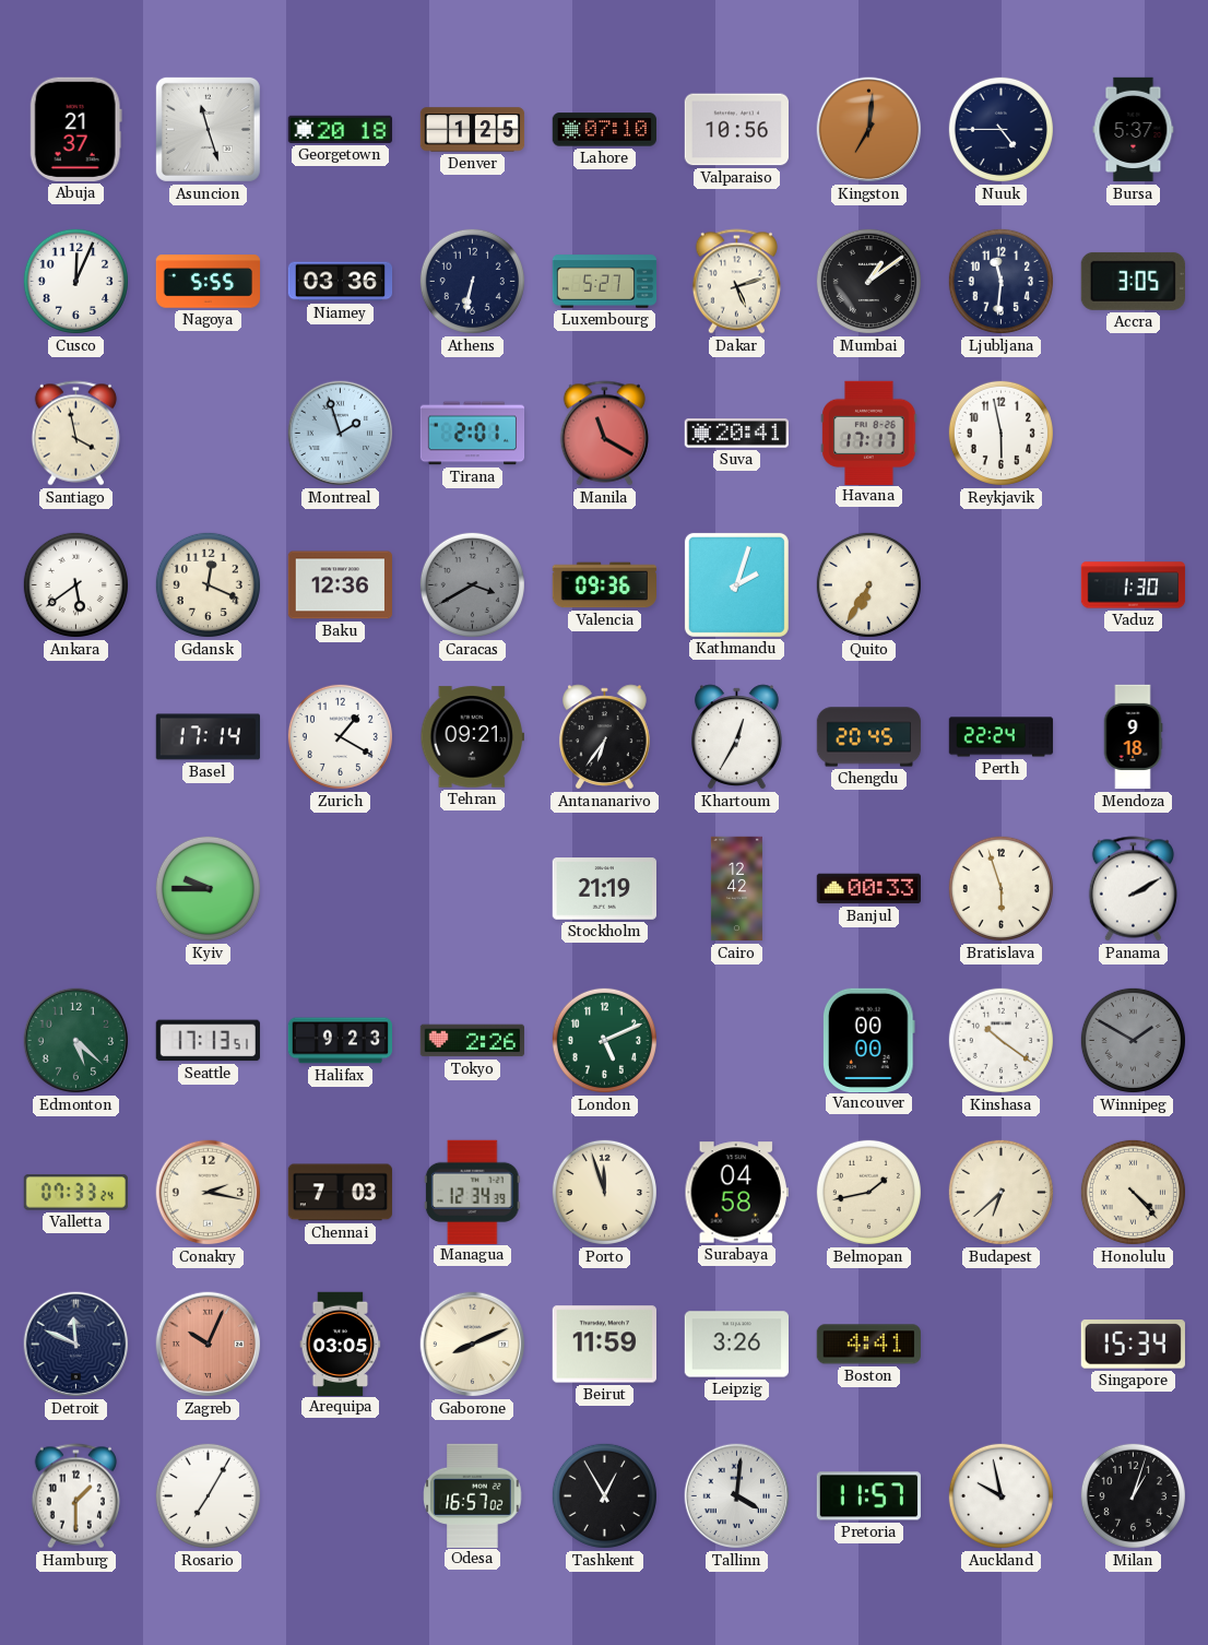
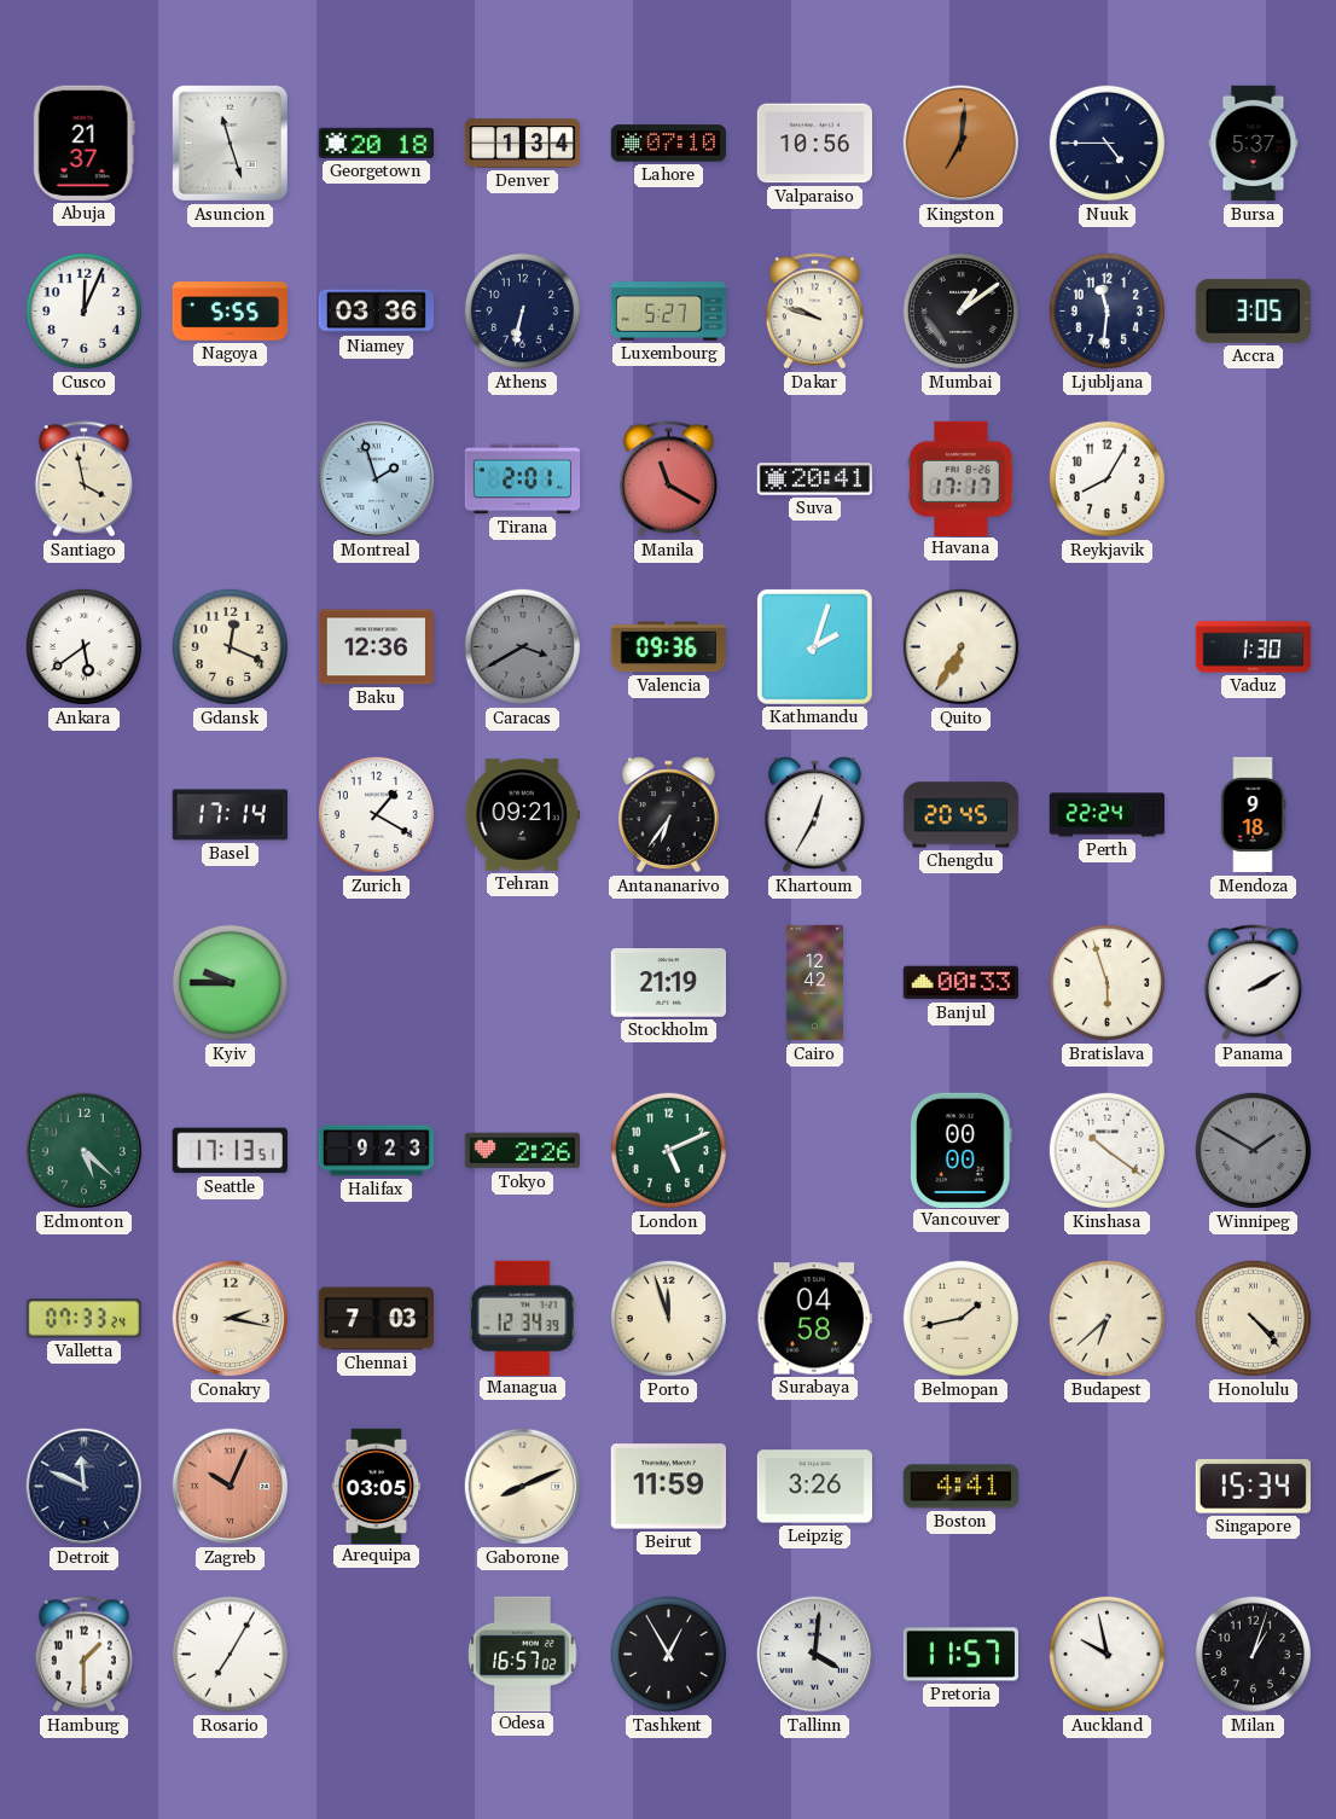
Denver: 1:25 -> 1:34 (523, 144)
Dakar: 5:12 -> 9:48 (814, 312)
Reykjavik: 5:58 -> 8:05 (1106, 478)
